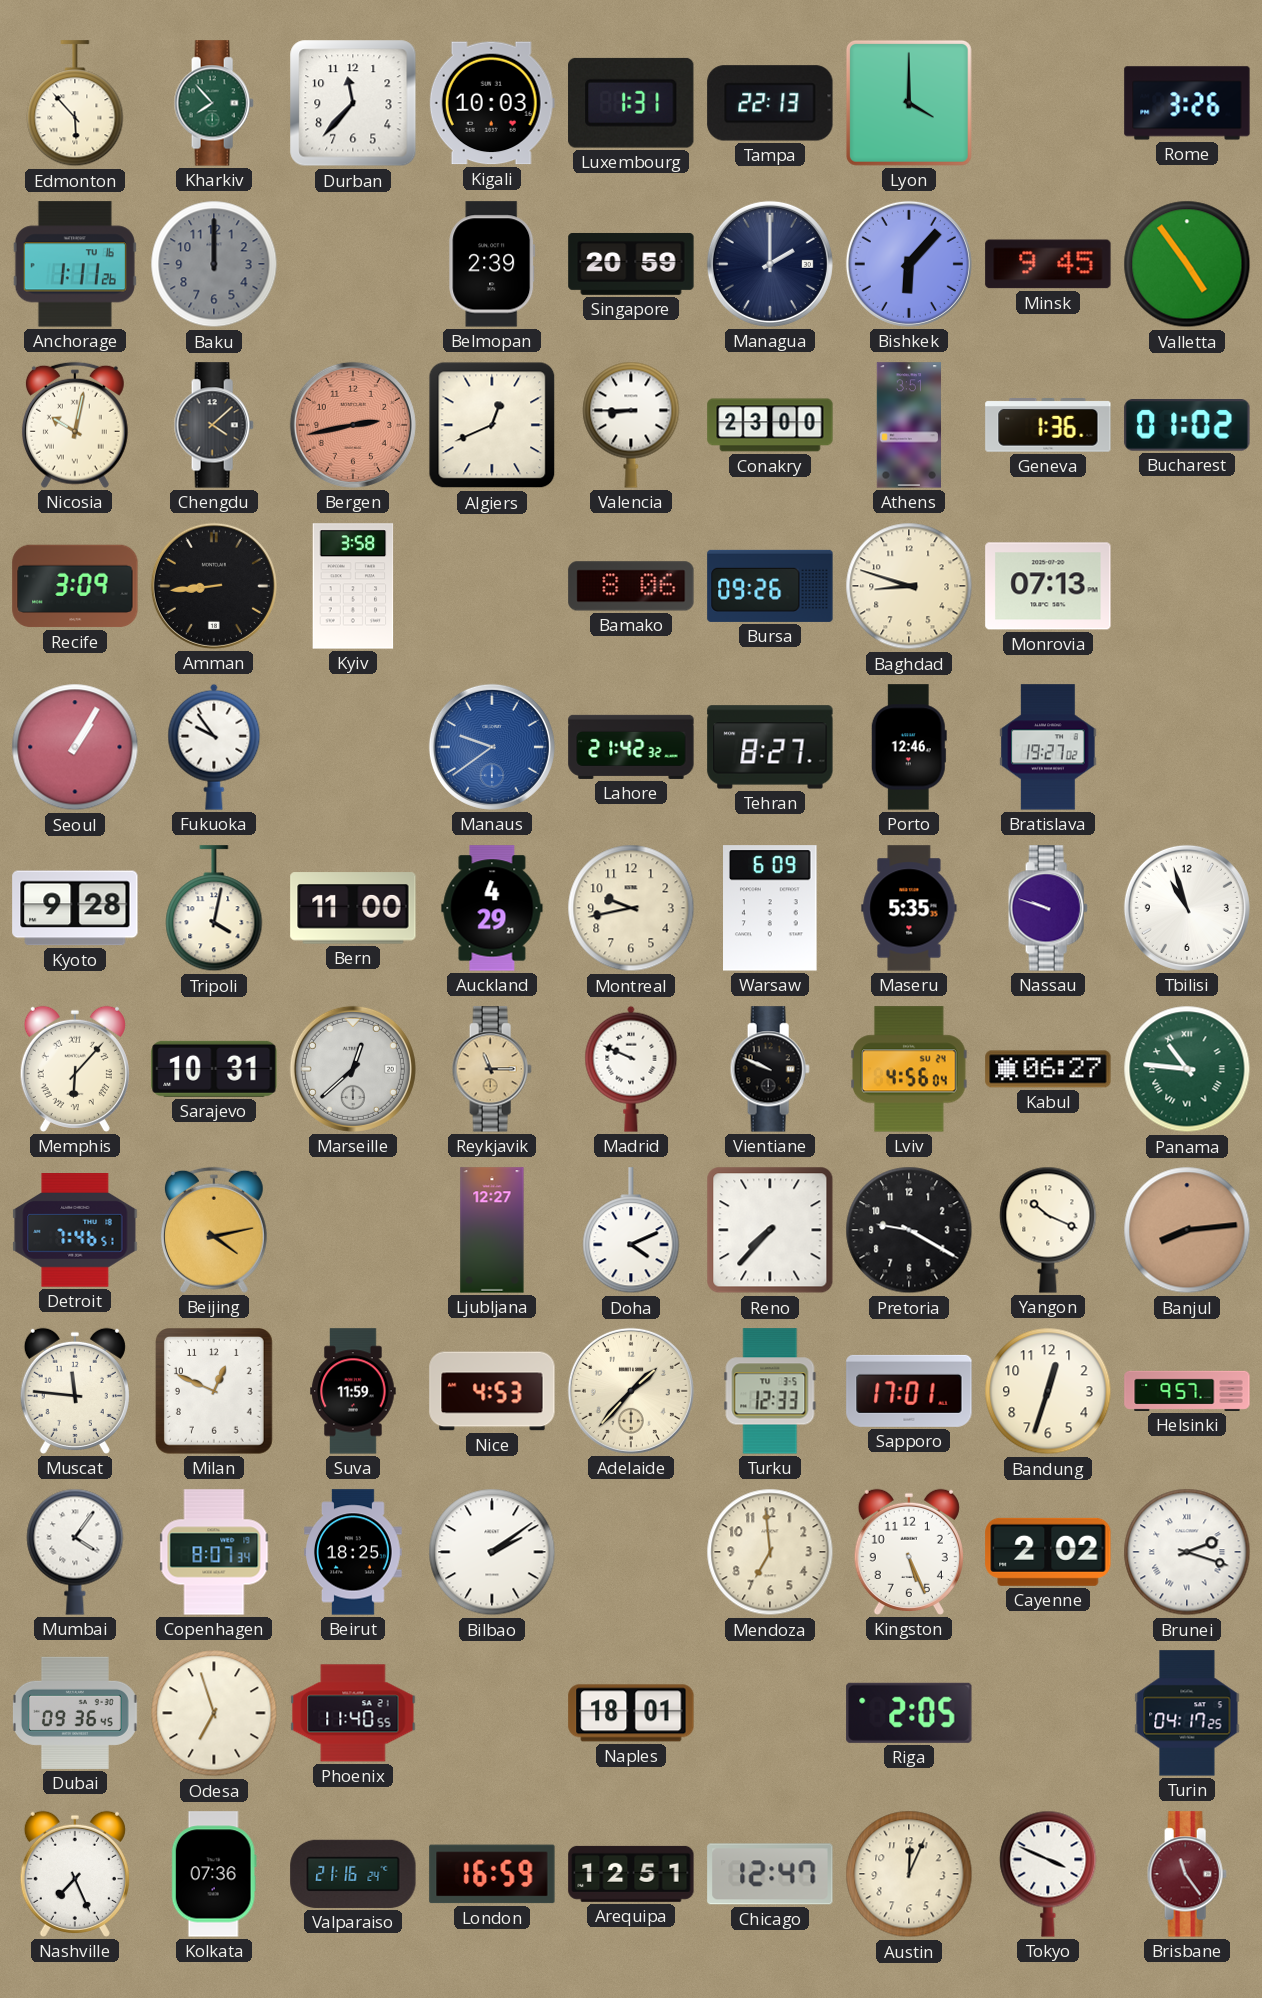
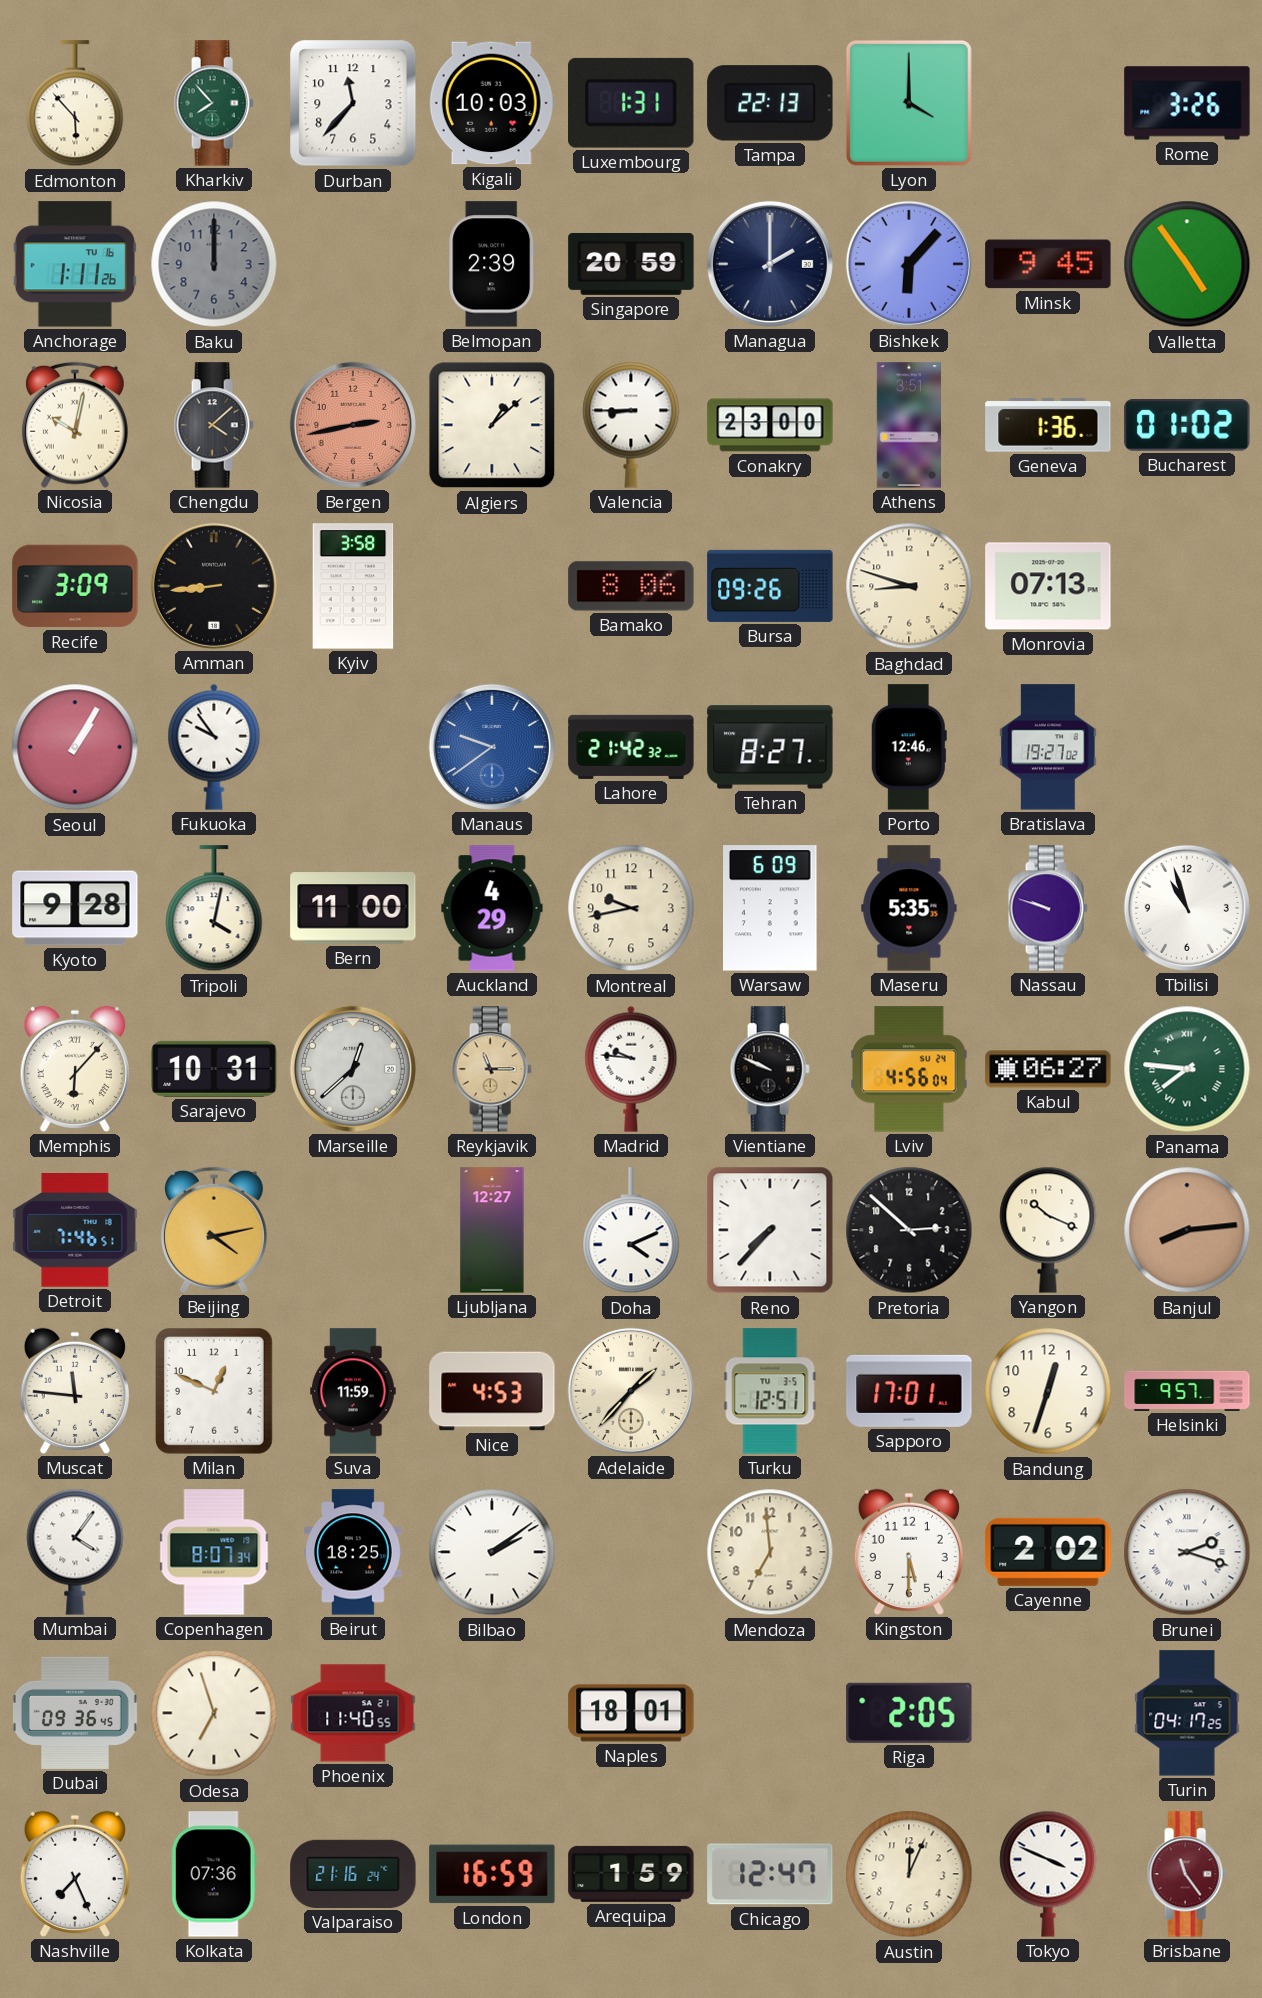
Algiers: 12:41 -> 1:08 (492, 425)
Madrid: 9:49 -> 9:46 (631, 1069)
Panama: 10:46 -> 7:46 (1187, 1069)
Pretoria: 9:20 -> 2:52 (909, 1230)
Turku: 12:33 -> 12:51 (770, 1391)
Kingston: 5:26 -> 5:30 (909, 1552)
Arequipa: 12:51 -> 1:59 (631, 1874)
